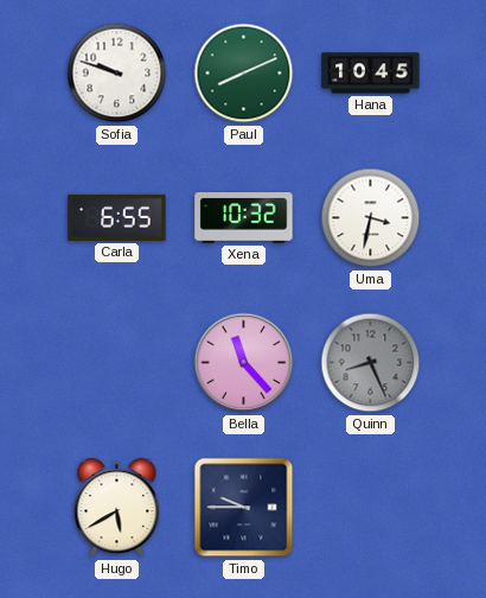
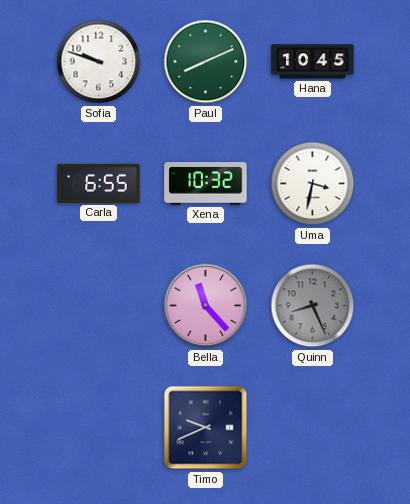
Hugo: 5:40 -> none (117, 508)
Timo: 9:45 -> 9:41 (206, 428)
